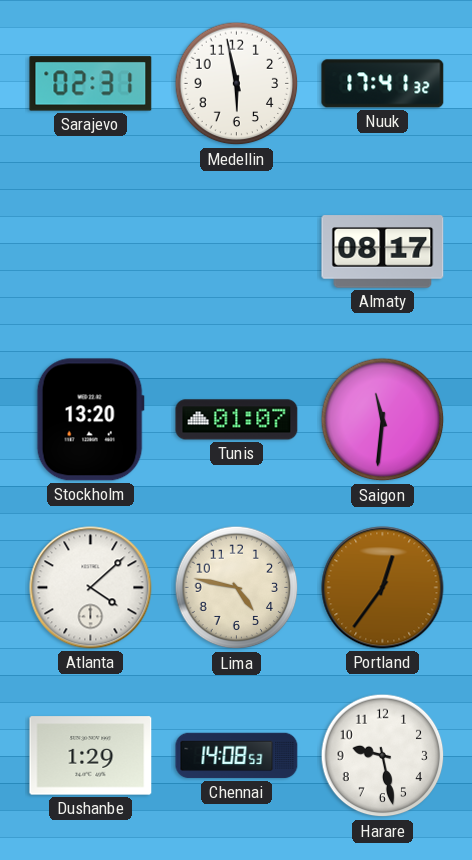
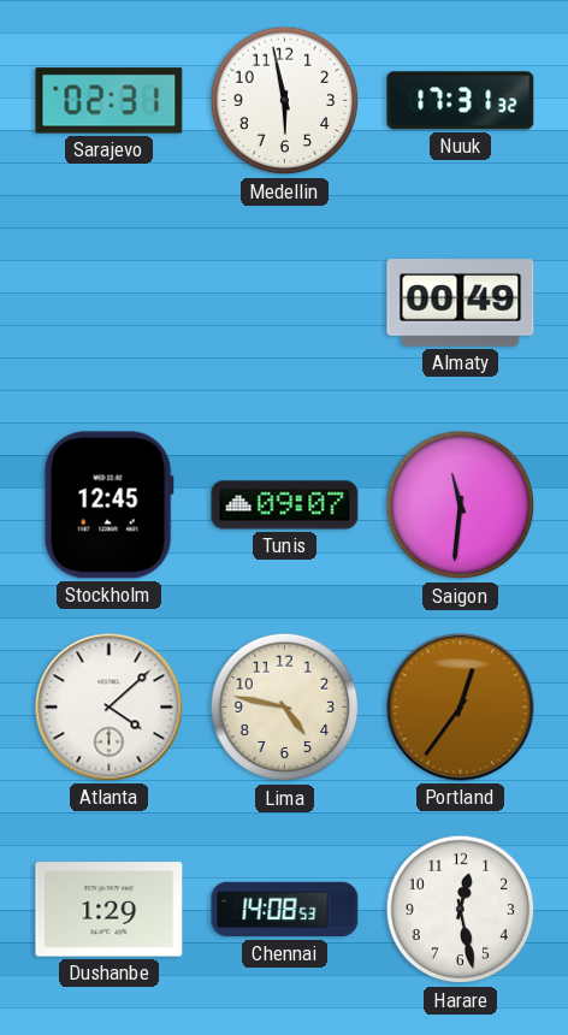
Nuuk: 17:41 -> 17:31 (461, 101)
Almaty: 08:17 -> 00:49 (461, 303)
Stockholm: 13:20 -> 12:45 (108, 505)
Tunis: 01:07 -> 09:07 (285, 505)
Harare: 9:28 -> 12:28 (461, 910)
